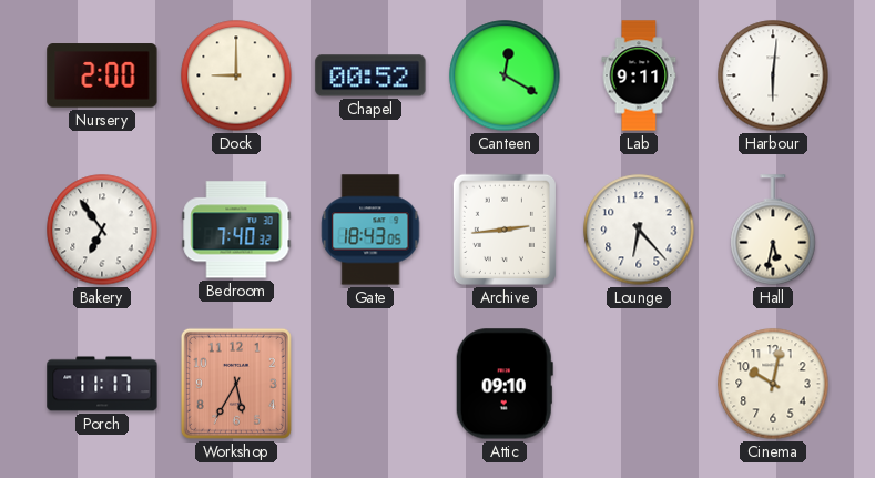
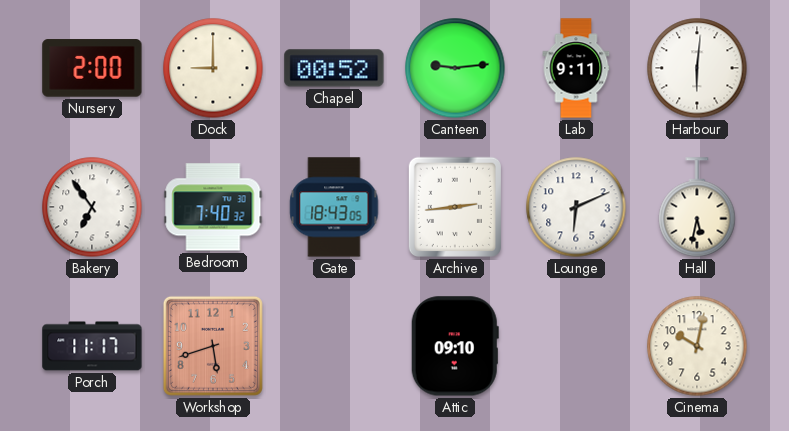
Canteen: 12:20 -> 9:14 (455, 68)
Lounge: 6:23 -> 6:11 (576, 207)
Workshop: 5:35 -> 5:42 (213, 346)
